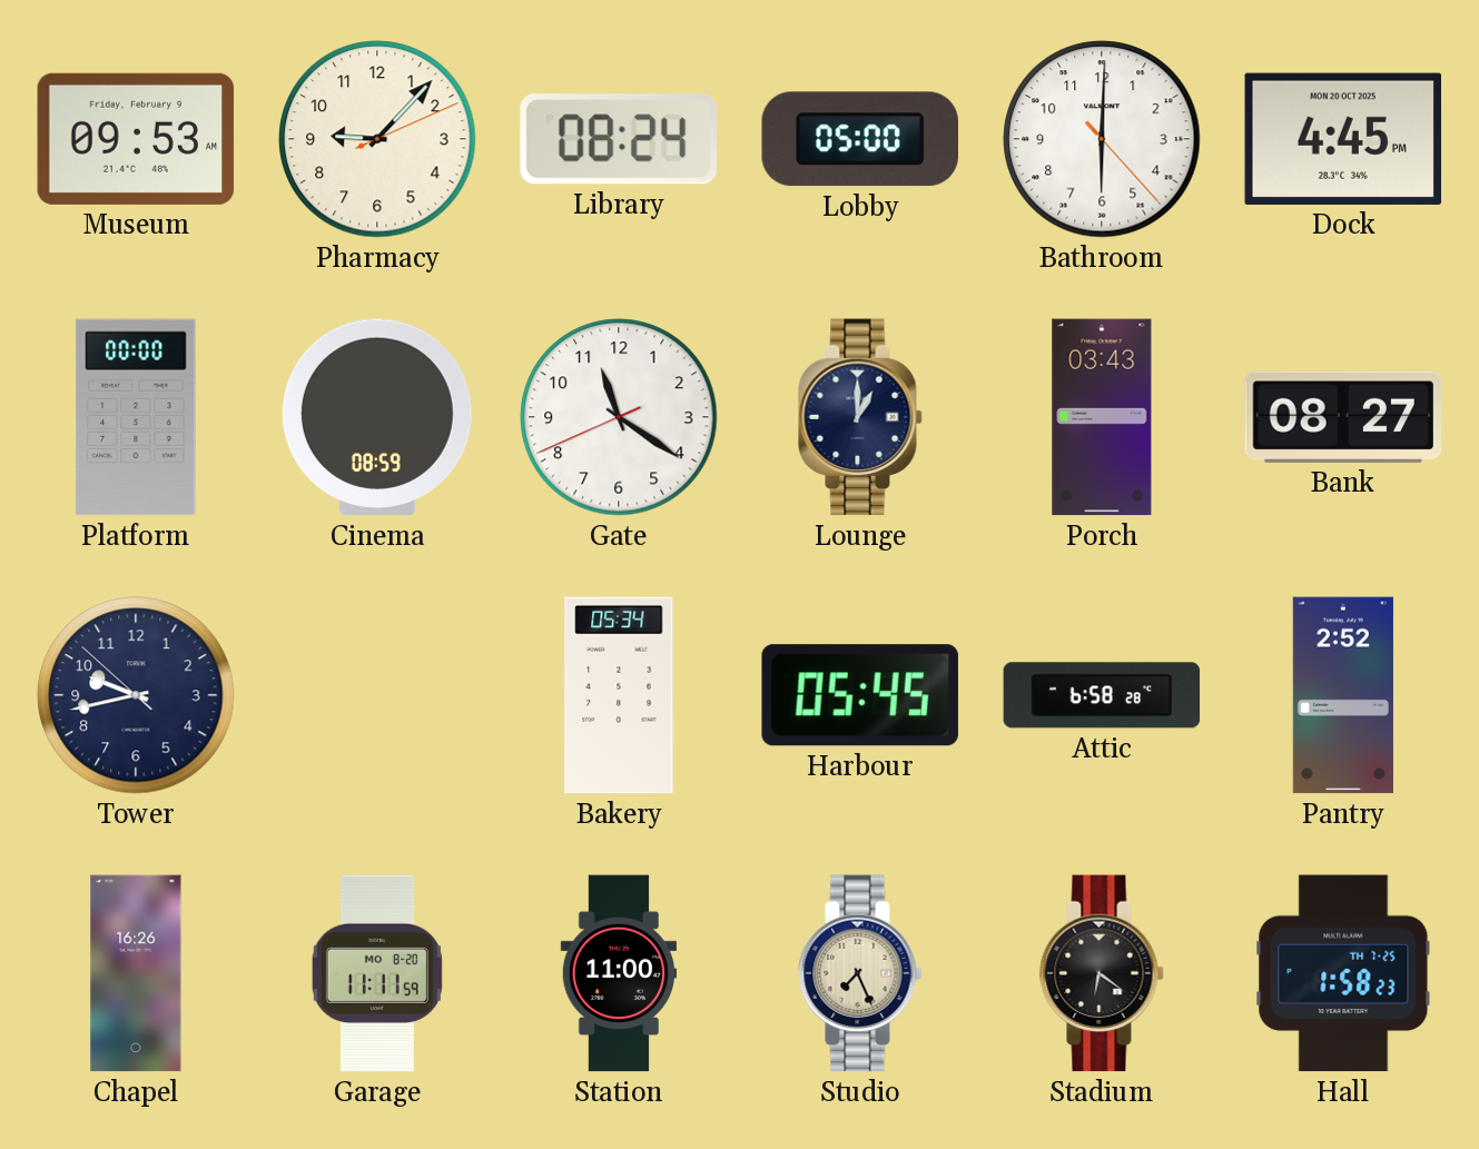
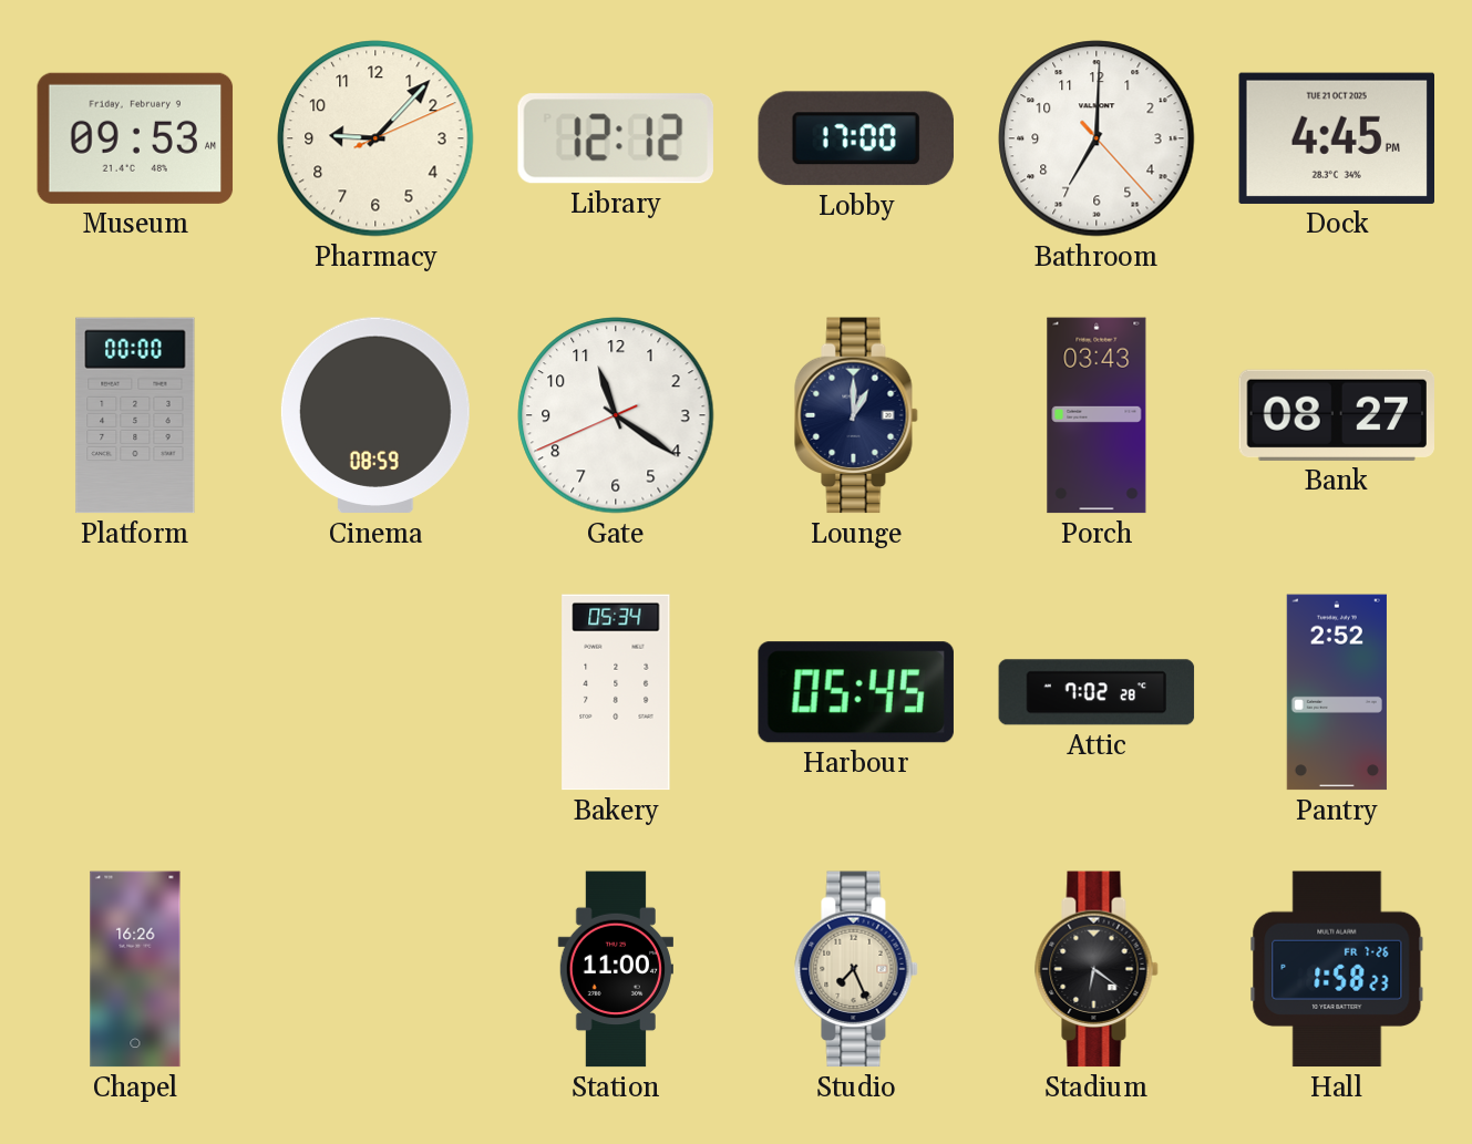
Library: 08:24 -> 12:12 (616, 138)
Lobby: 05:00 -> 17:00 (856, 138)
Bathroom: 6:00 -> 7:00 (1097, 138)
Dock date: MON 20 OCT 2025 -> TUE 21 OCT 2025 (1337, 138)
Tower: 9:42 -> none (136, 695)
Attic: 6:58 -> 7:02 (1097, 692)
Garage: 11:11 -> none (377, 973)
Hall date: TH 7-25 -> FR 7-26 (1337, 969)
